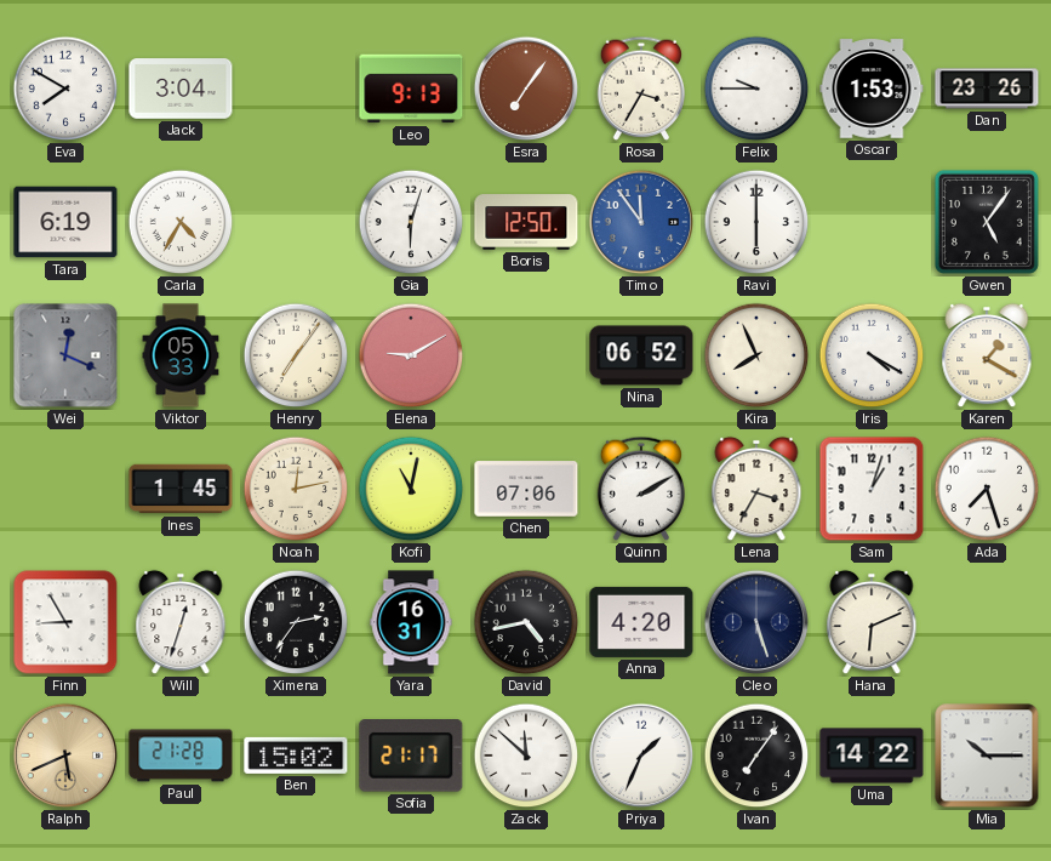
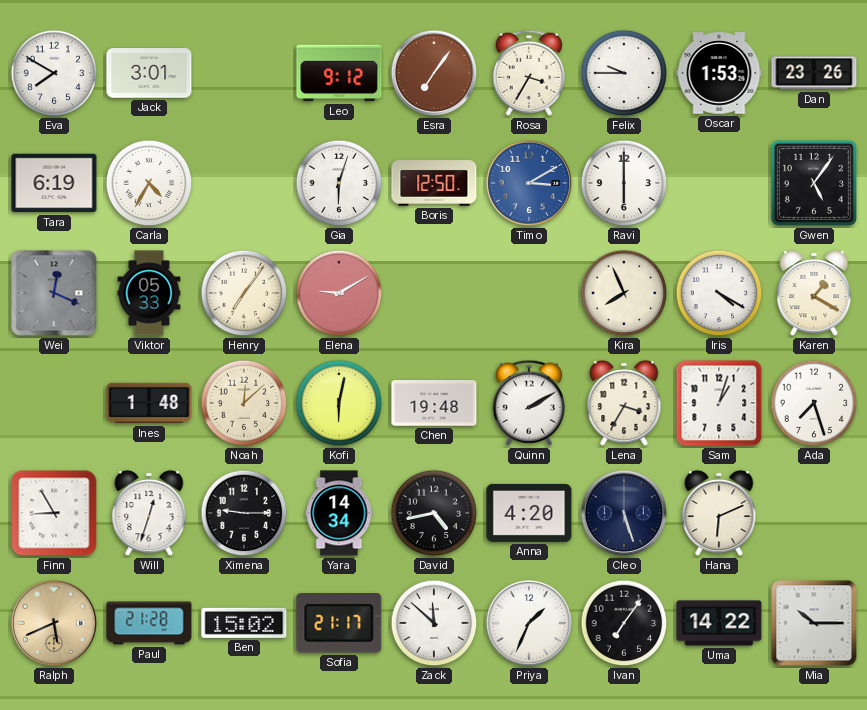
Jack: 3:04 -> 3:01 (149, 73)
Leo: 9:13 -> 9:12 (339, 73)
Timo: 11:54 -> 3:10 (529, 183)
Nina: 06:52 -> none (641, 355)
Ines: 1:45 -> 1:48 (149, 403)
Noah: 12:13 -> 12:08 (244, 403)
Kofi: 11:02 -> 6:02 (339, 403)
Chen: 07:06 -> 19:48 (434, 403)
Ximena: 2:36 -> 9:15 (244, 513)
Yara: 16:31 -> 14:34 (339, 513)
